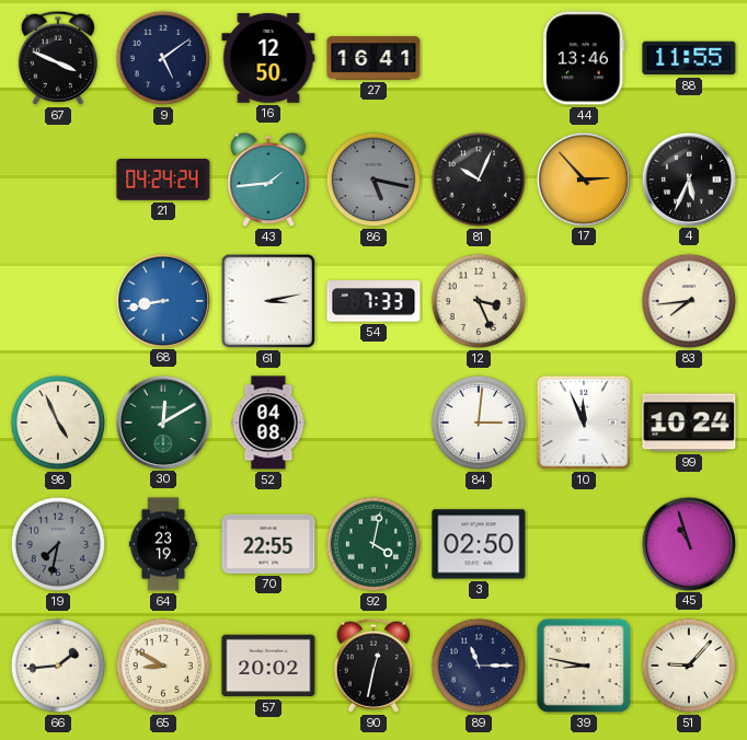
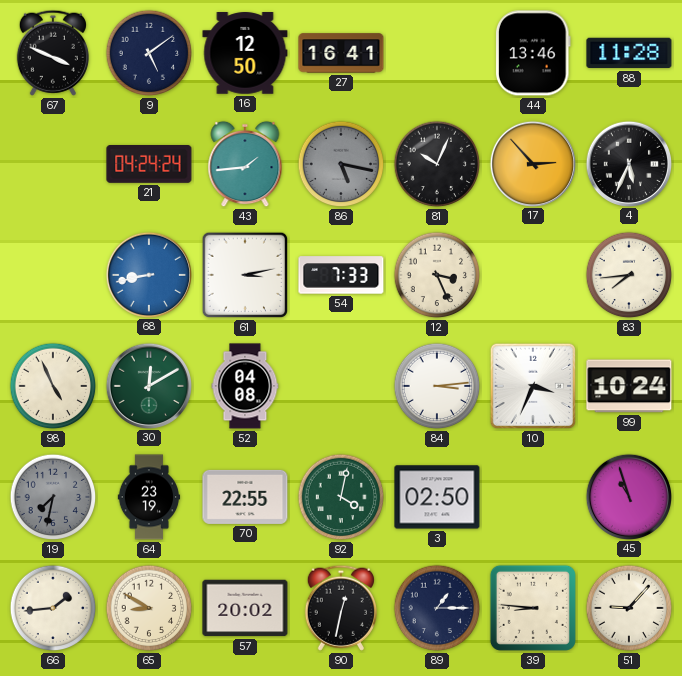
88: 11:55 -> 11:28 (629, 53)
84: 3:01 -> 3:14 (437, 386)
10: 11:56 -> 3:34 (533, 386)
89: 11:15 -> 1:15 (437, 608)
39: 8:47 -> 8:46 (533, 608)
